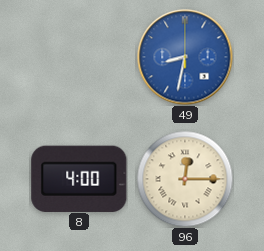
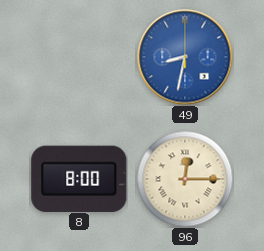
8: 4:00 -> 8:00 (79, 178)
